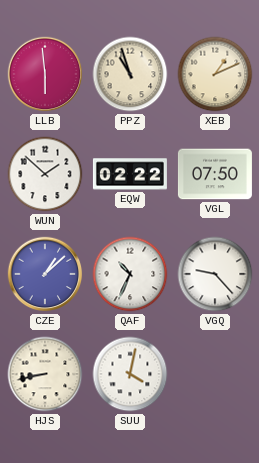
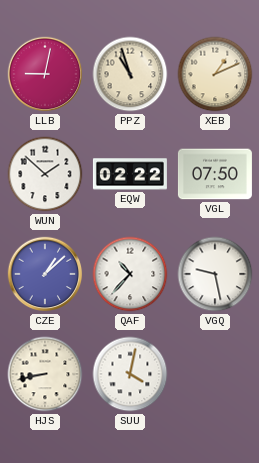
LLB: 5:59 -> 9:02 (45, 74)
QAF: 10:34 -> 10:37 (130, 274)
VGQ: 9:23 -> 9:28 (215, 274)
